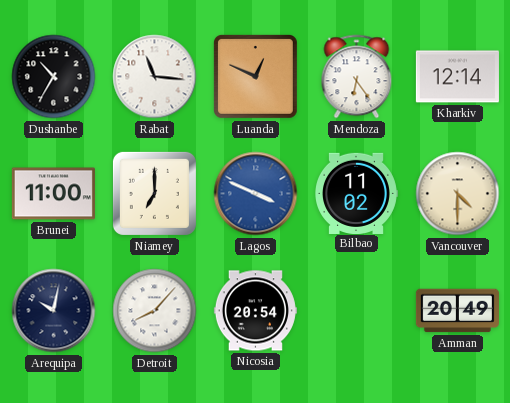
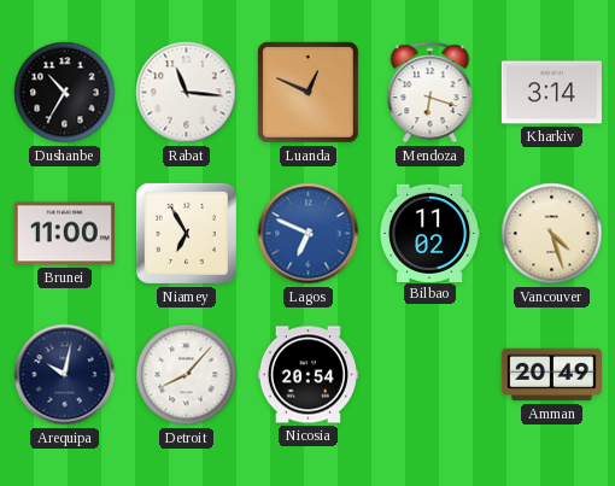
Mendoza: 6:24 -> 6:18 (430, 93)
Kharkiv: 12:14 -> 3:14 (551, 93)
Niamey: 7:00 -> 6:55 (186, 233)
Lagos: 3:49 -> 6:49 (309, 234)
Vancouver: 4:30 -> 4:27 (552, 234)
